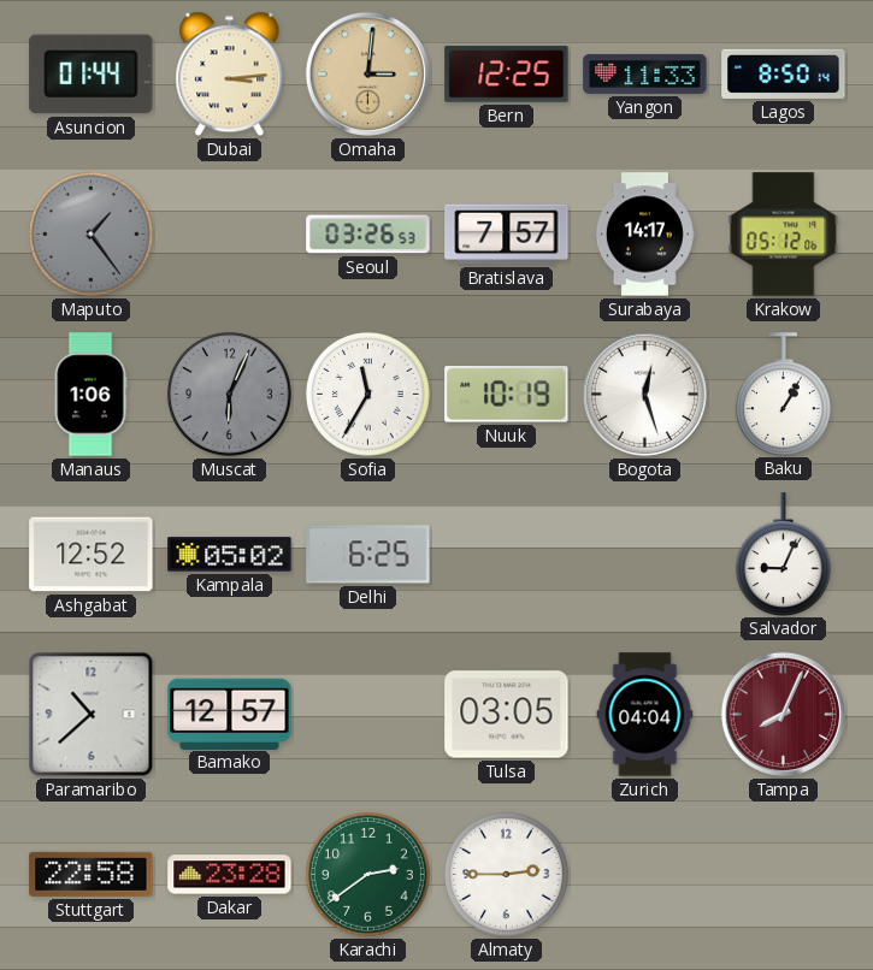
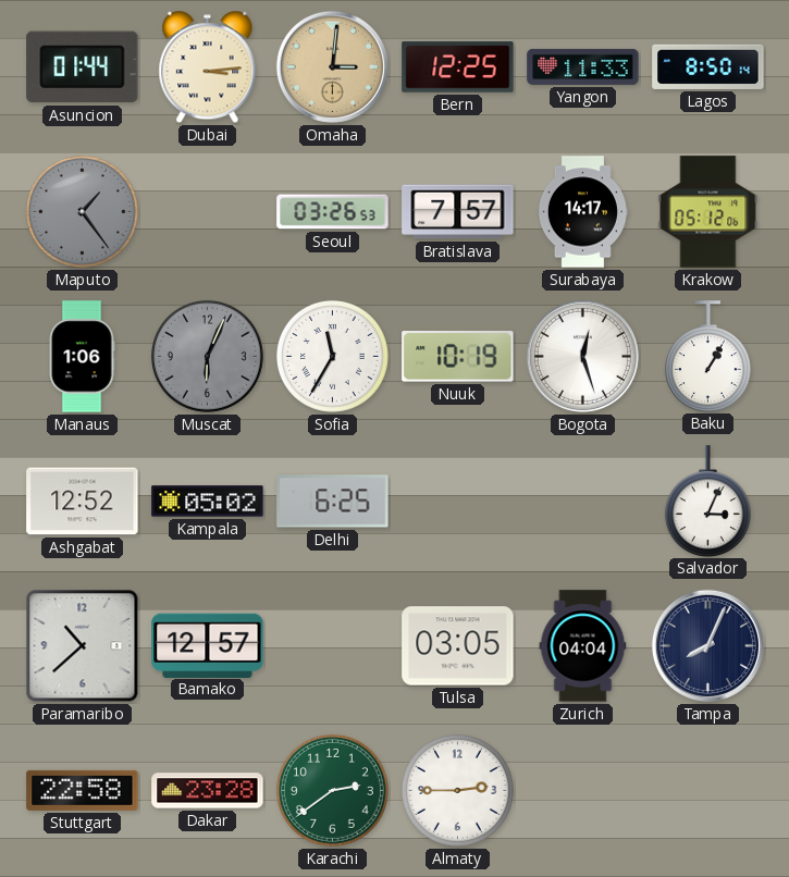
Salvador: 9:04 -> 3:04 (707, 501)
Tampa dial: burgundy -> navy (707, 645)
